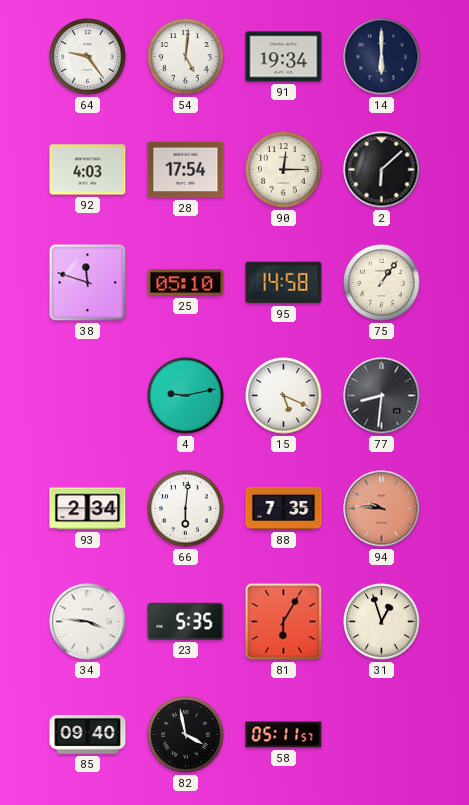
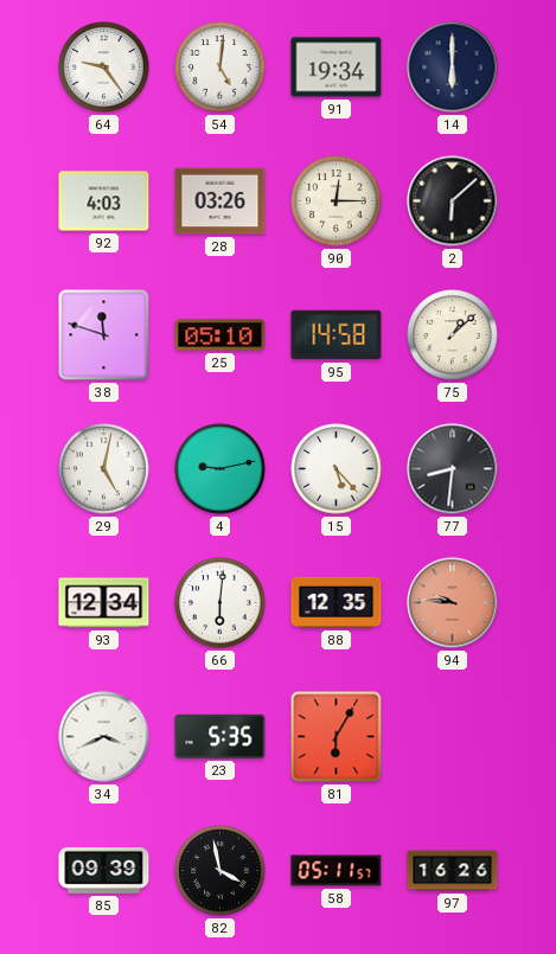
28: 17:54 -> 03:26 (221, 201)
75: 1:06 -> 1:08 (453, 335)
29: none -> 5:02 (104, 469)
15: 5:19 -> 5:23 (337, 469)
93: 2:34 -> 12:34 (104, 603)
88: 7:35 -> 12:35 (337, 602)
34: 3:46 -> 3:41 (104, 737)
31: 12:57 -> none (382, 622)
85: 09:40 -> 09:39 (104, 871)
97: none -> 16:26 (453, 871)
